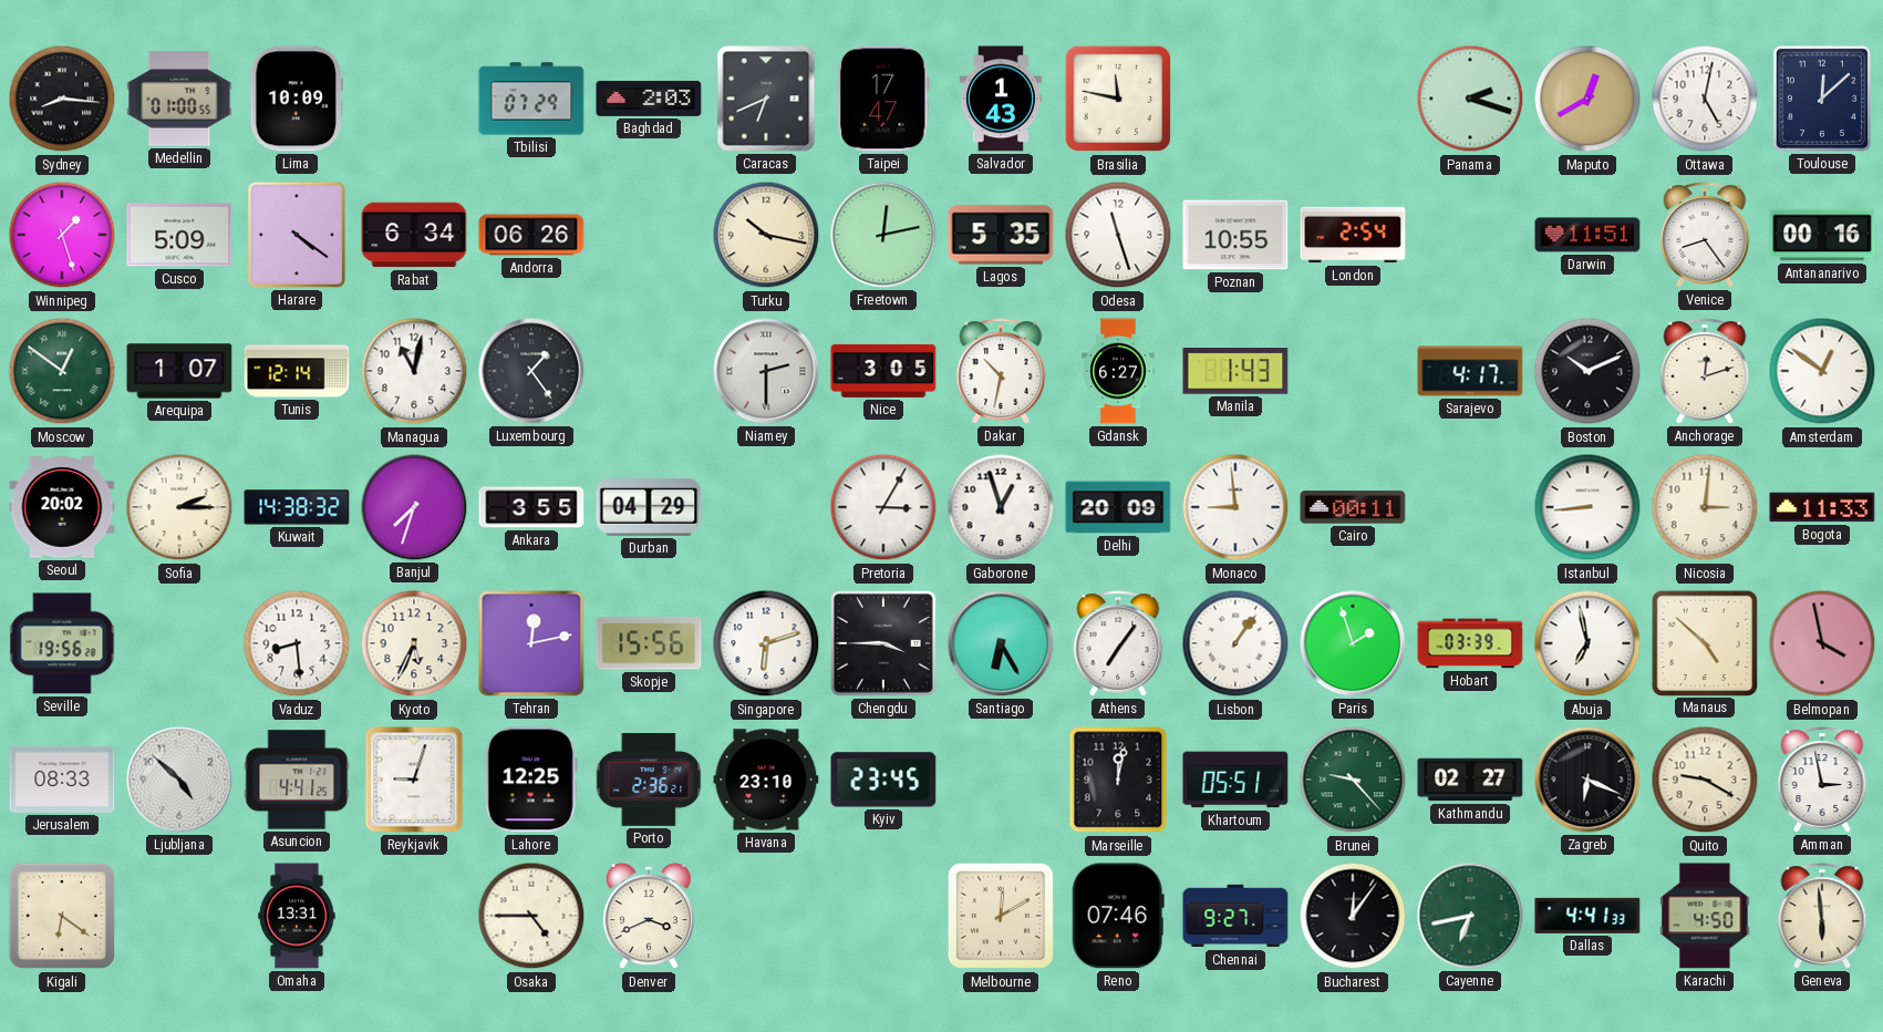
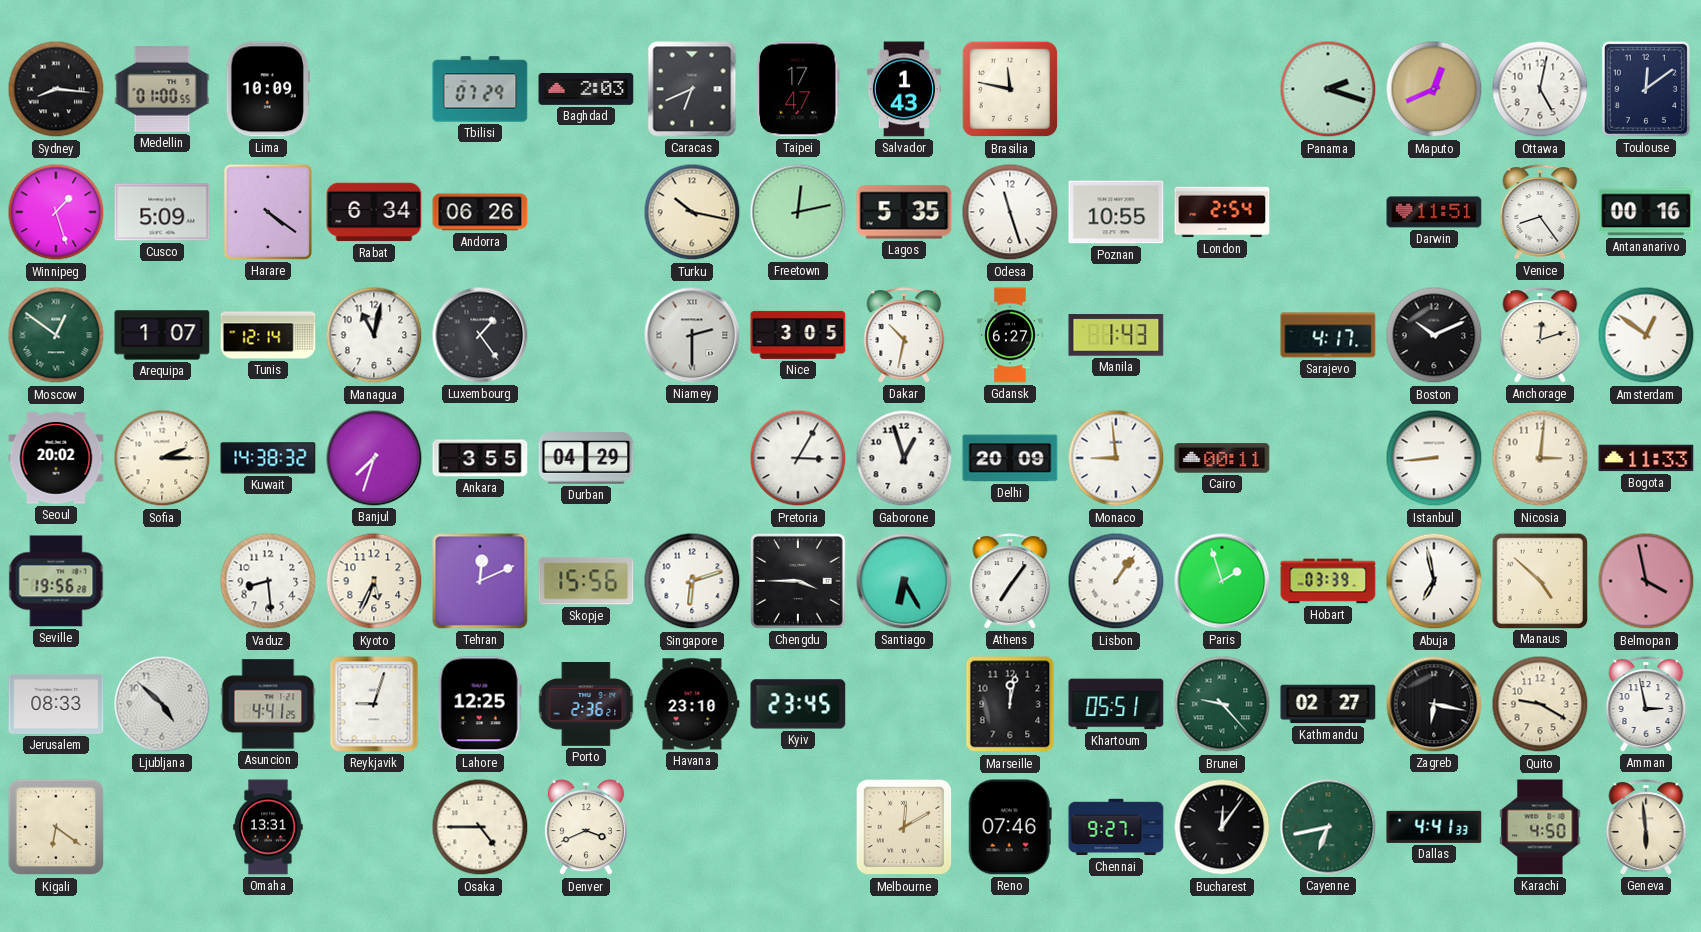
Maputo: 12:40 -> 12:41 (1434, 89)
Toulouse: 12:08 -> 12:09 (1646, 89)
Tehran: 12:13 -> 12:11 (480, 581)
Zagreb: 6:19 -> 6:17 (1434, 704)
